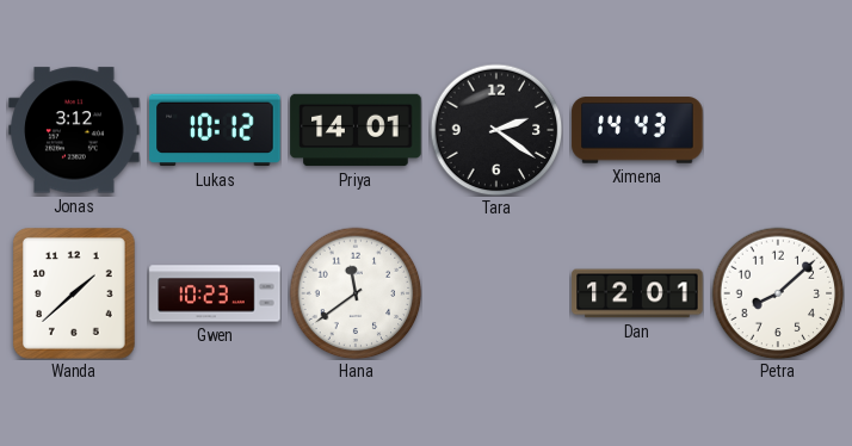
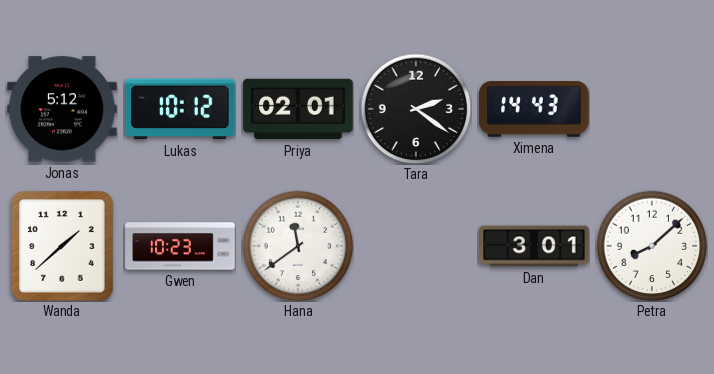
Jonas: 3:12 -> 5:12 (62, 109)
Priya: 14:01 -> 02:01 (298, 109)
Dan: 12:01 -> 3:01 (534, 246)
